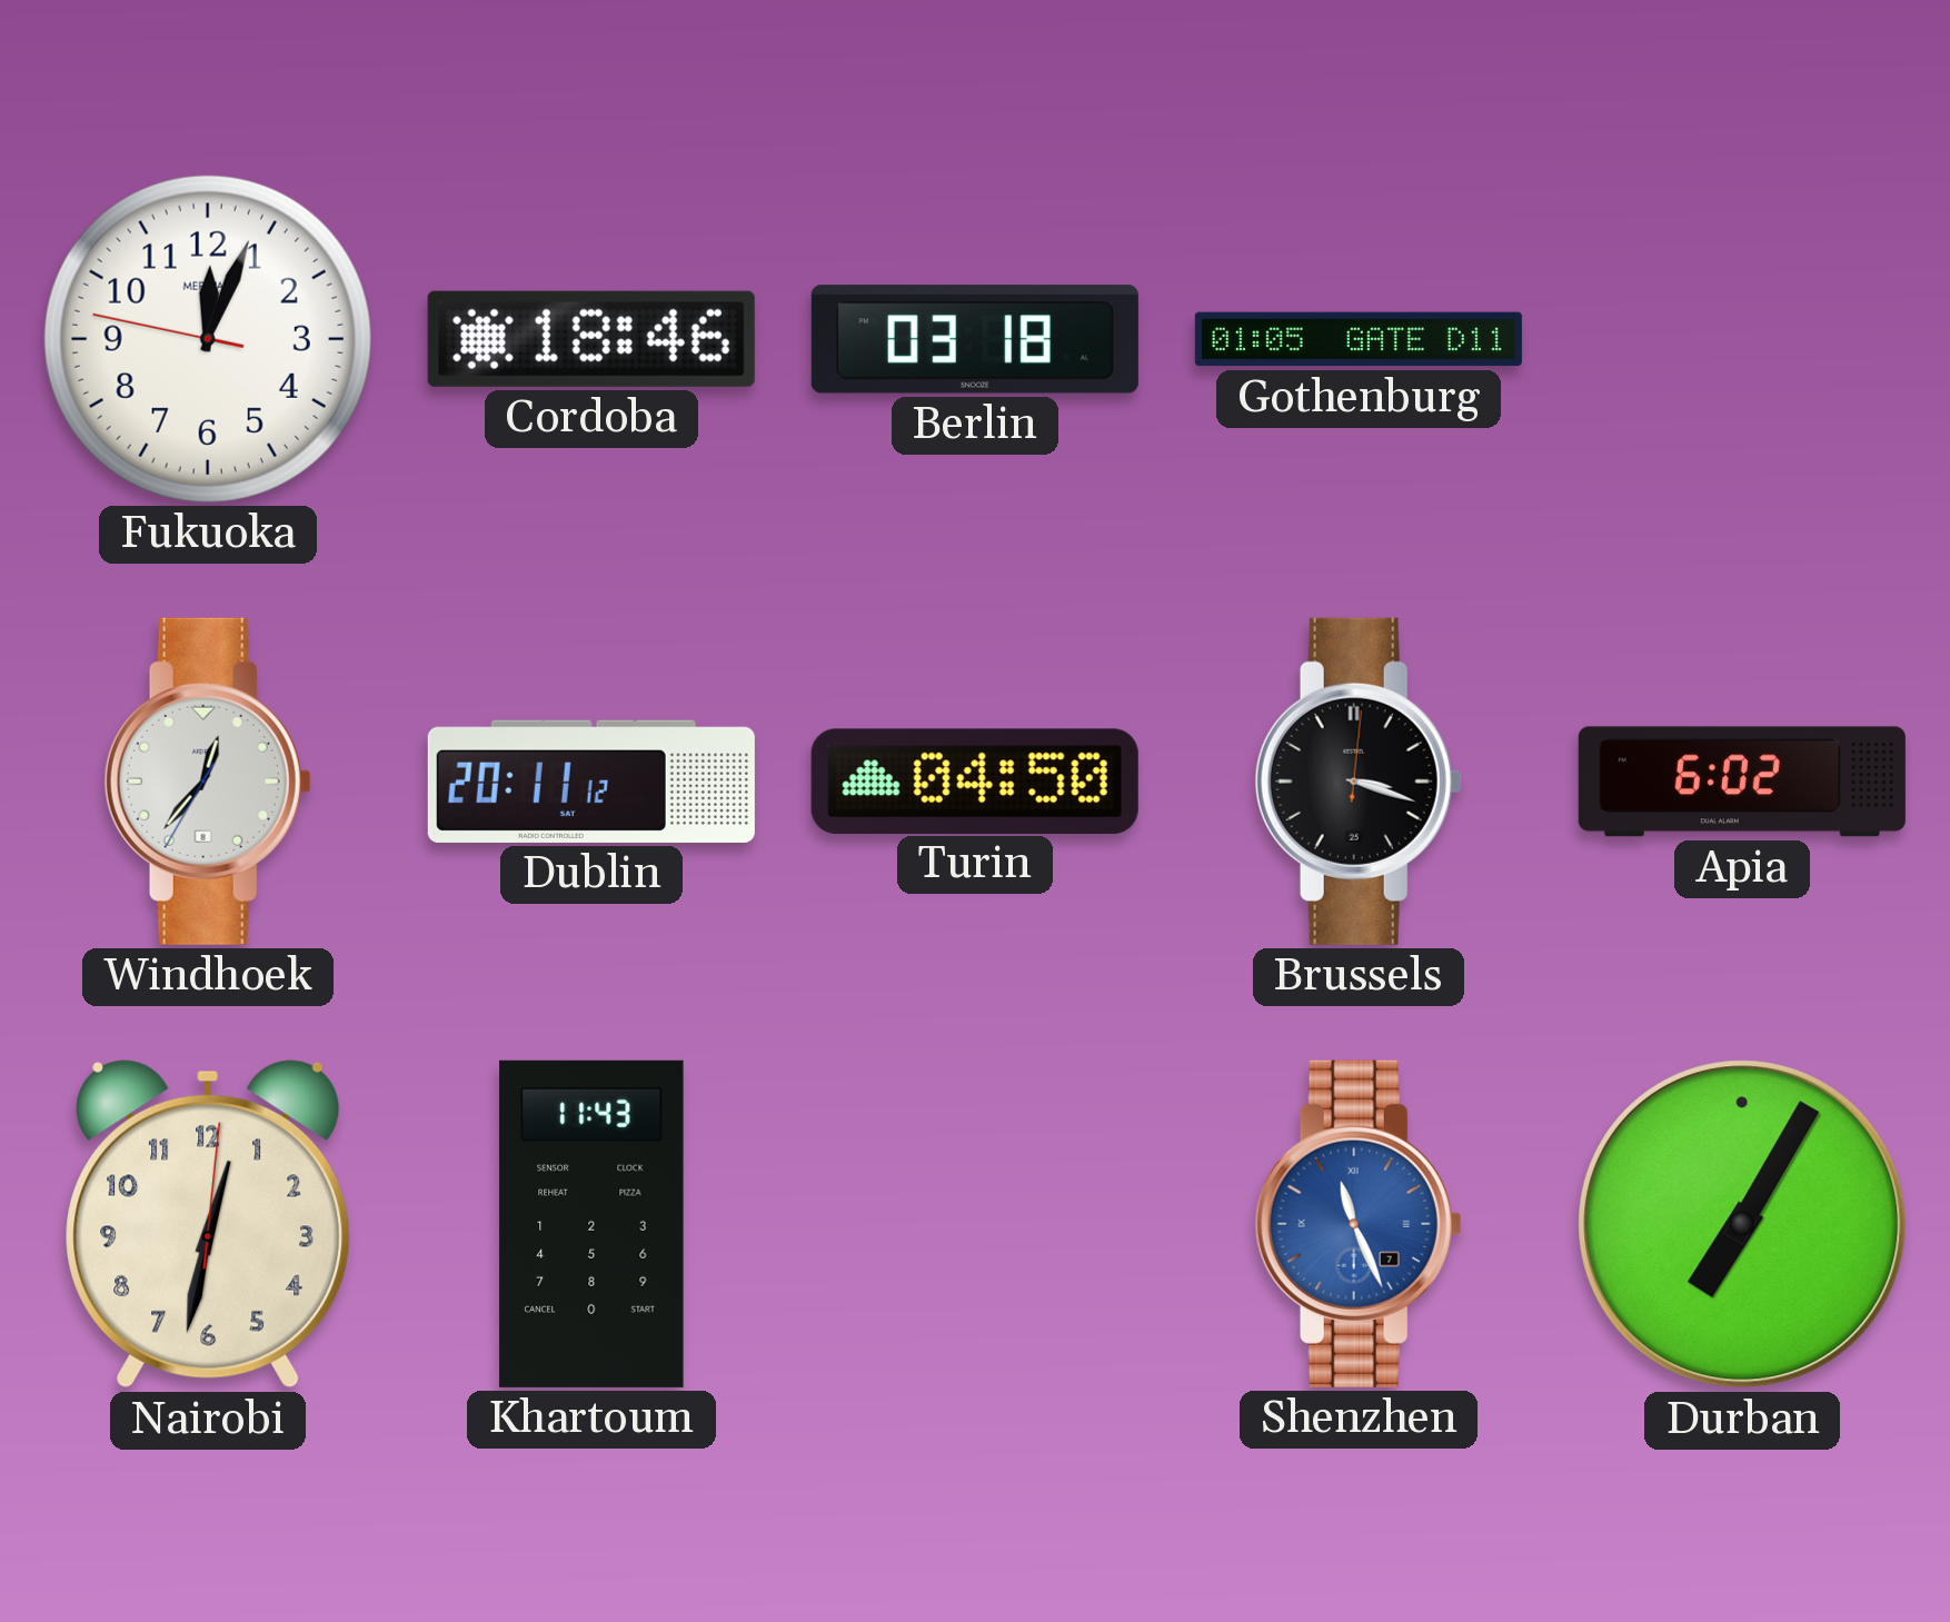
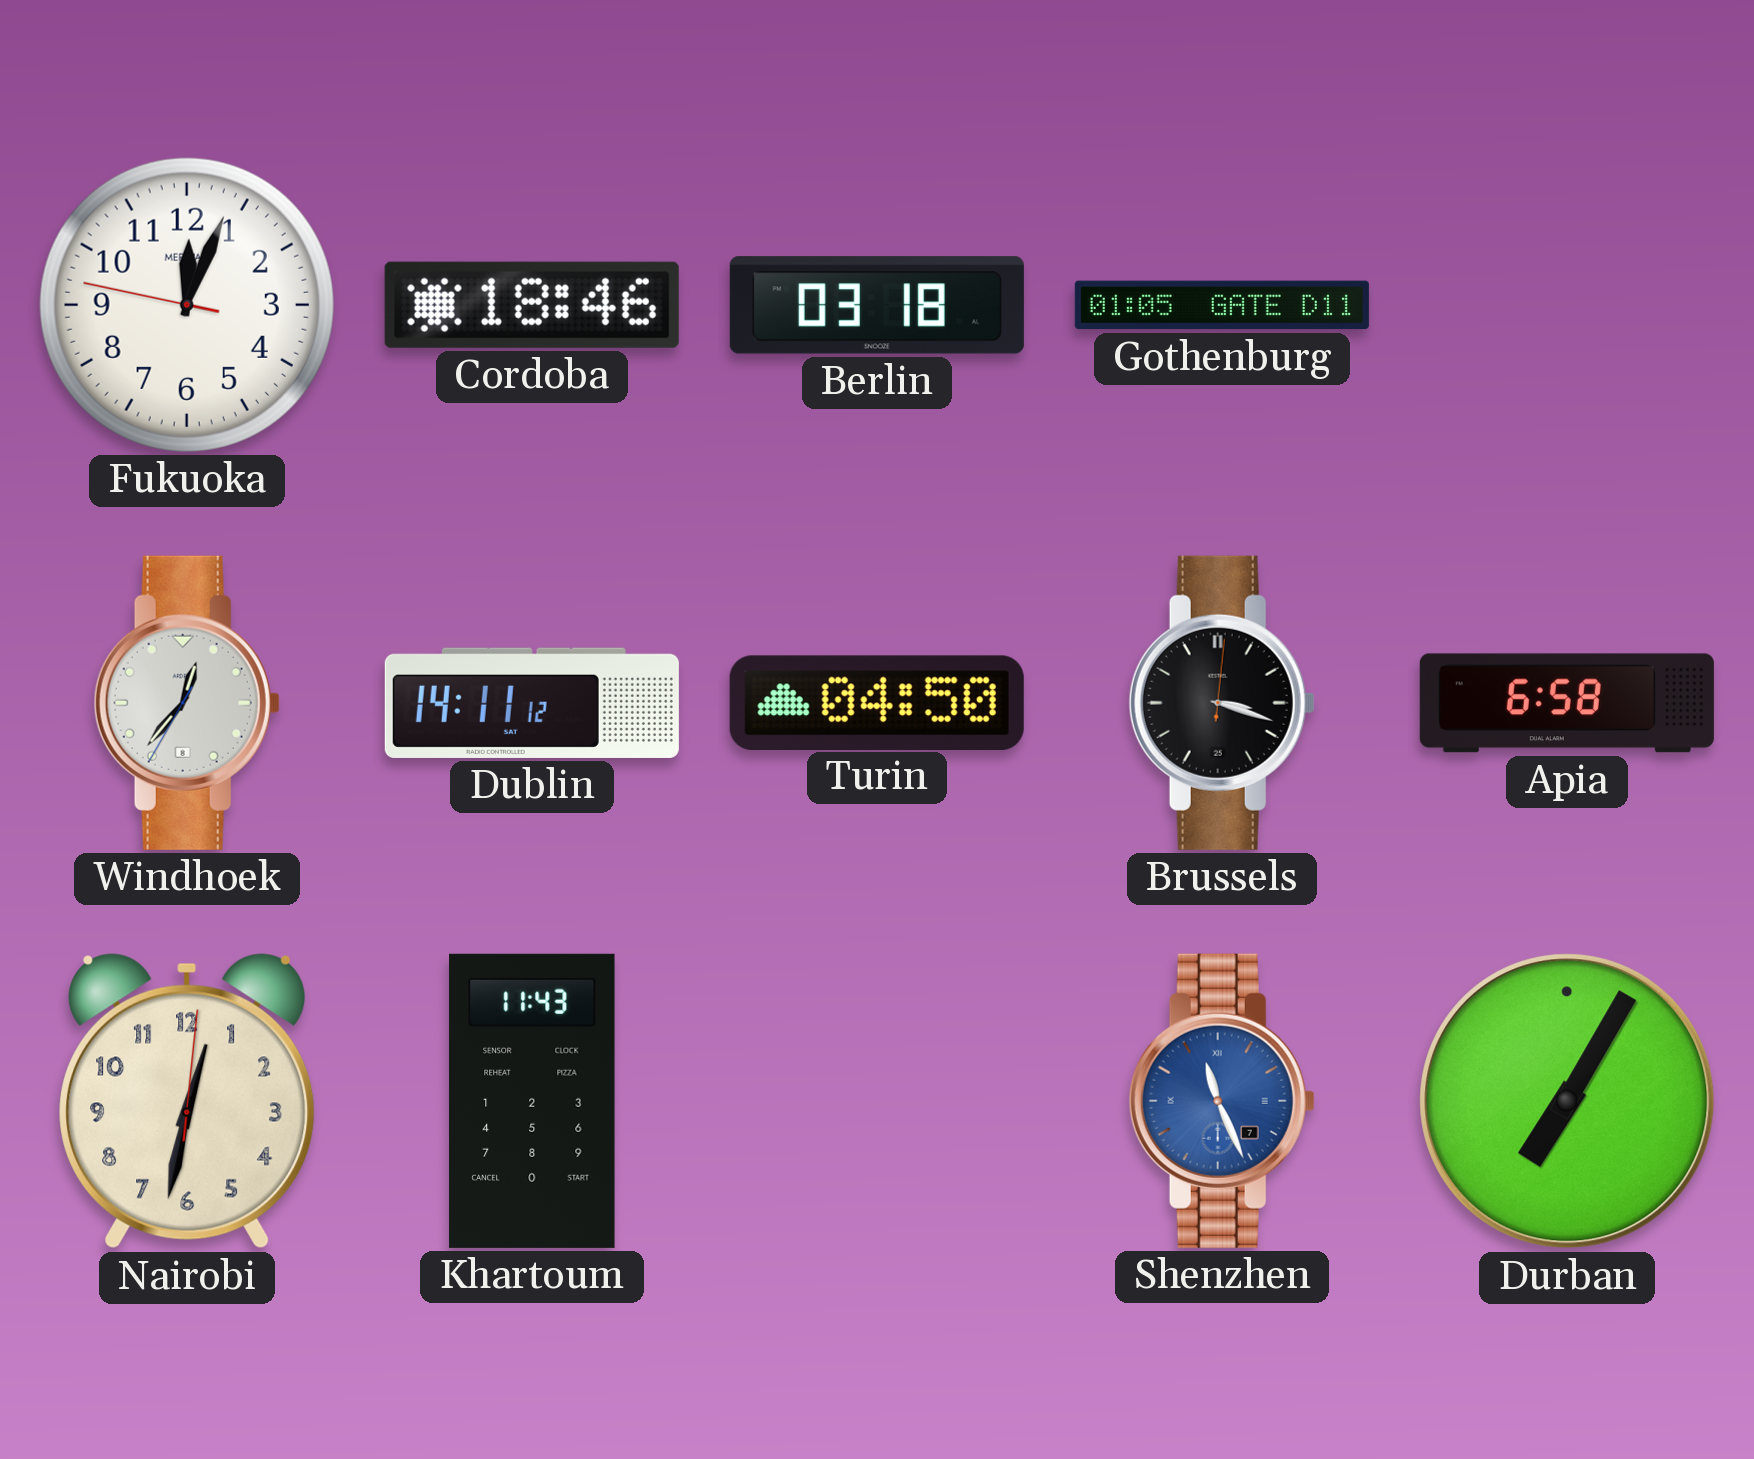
Dublin: 20:11 -> 14:11 (532, 703)
Apia: 6:02 -> 6:58 (1567, 703)
